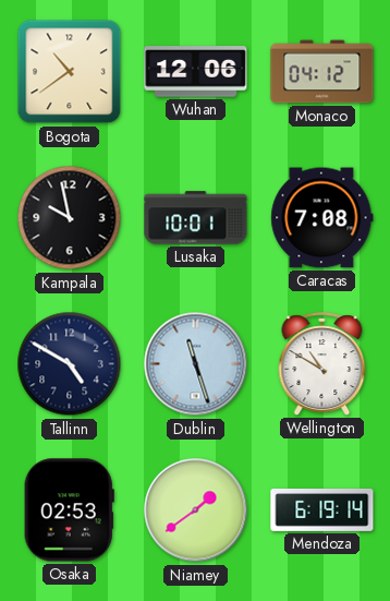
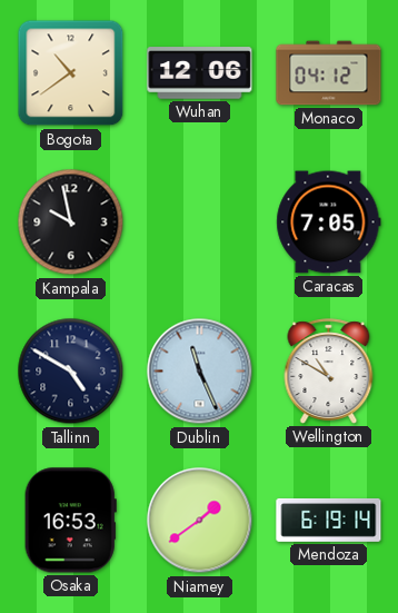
Lusaka: 10:01 -> none (196, 218)
Caracas: 7:08 -> 7:05 (329, 223)
Dublin: 11:27 -> 11:26 (200, 372)
Osaka: 02:53 -> 16:53 (70, 521)
